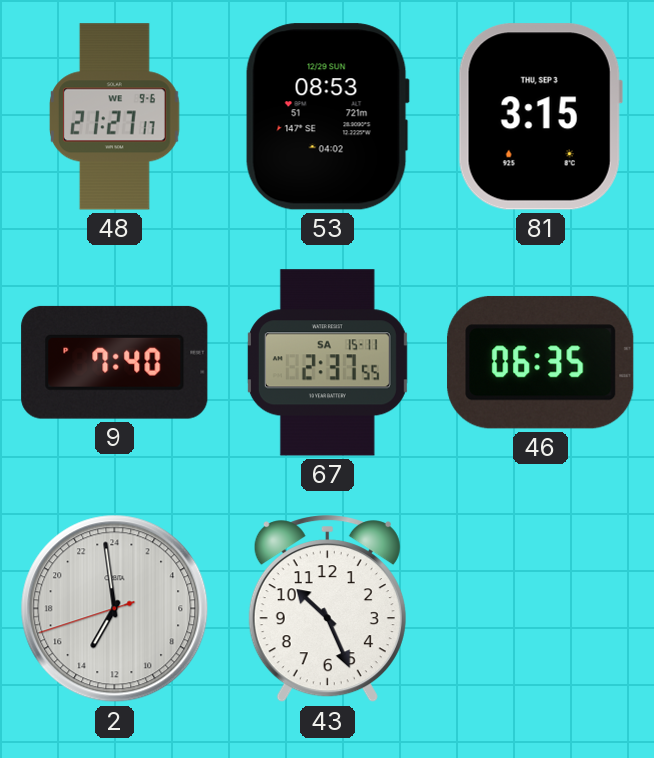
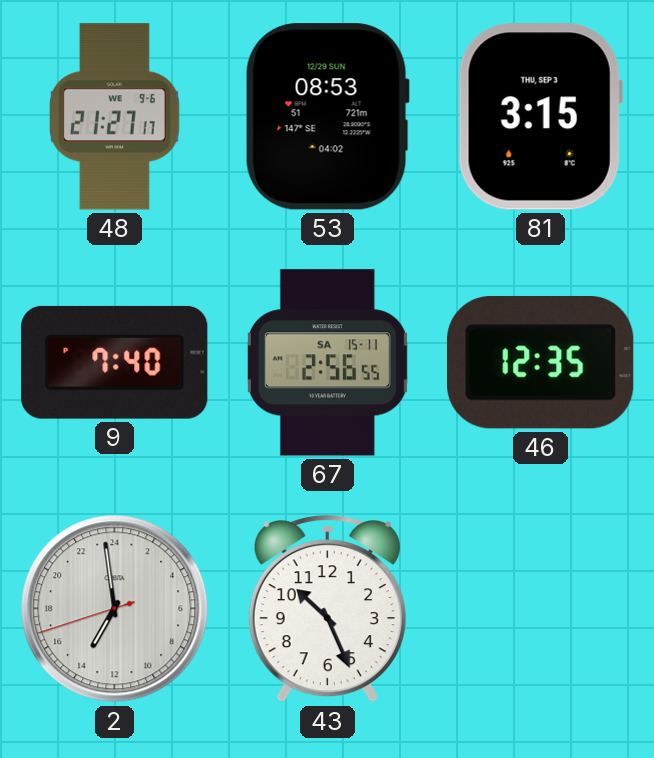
67: 2:37 -> 2:56 (327, 363)
46: 06:35 -> 12:35 (541, 362)
